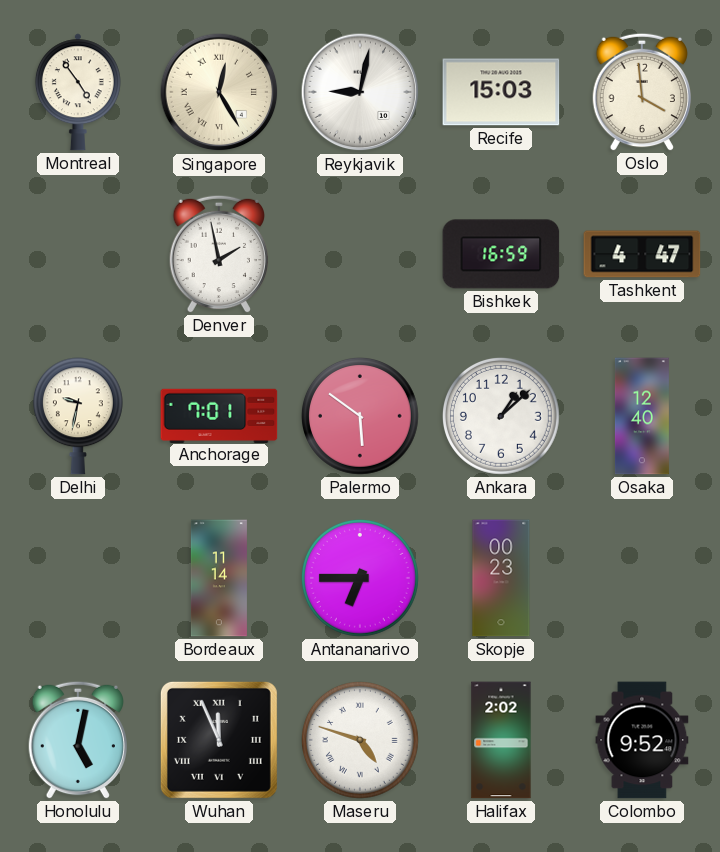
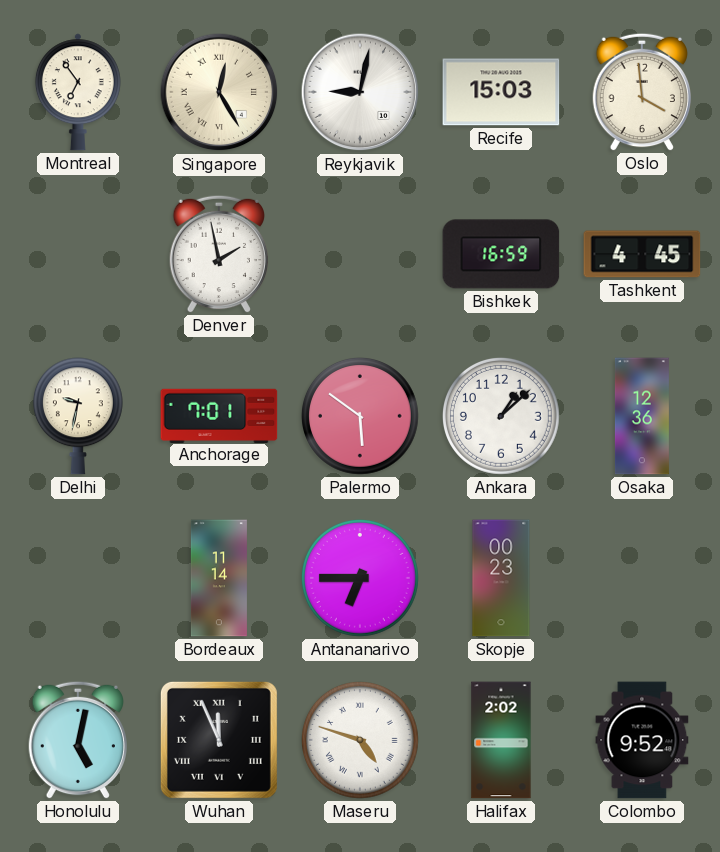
Montreal: 4:54 -> 6:54 (78, 92)
Tashkent: 4:47 -> 4:45 (642, 254)
Osaka: 12:40 -> 12:36 (642, 416)
